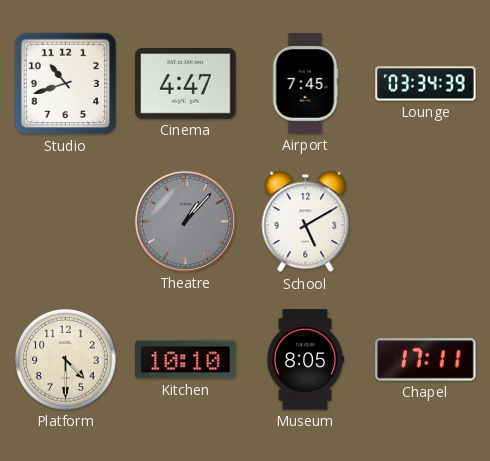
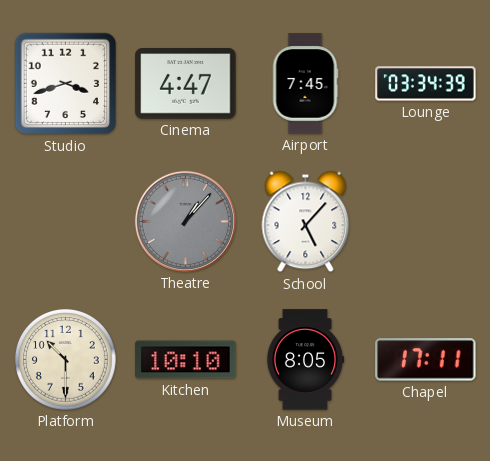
Studio: 10:42 -> 3:42 (66, 84)
School: 5:10 -> 5:07 (306, 222)
Platform: 4:30 -> 10:30 (66, 360)
